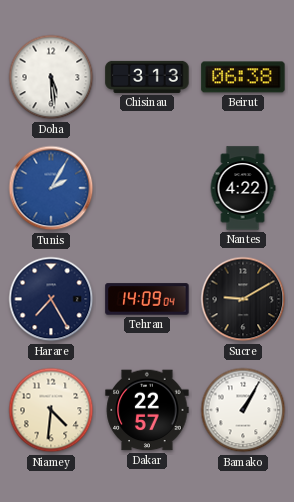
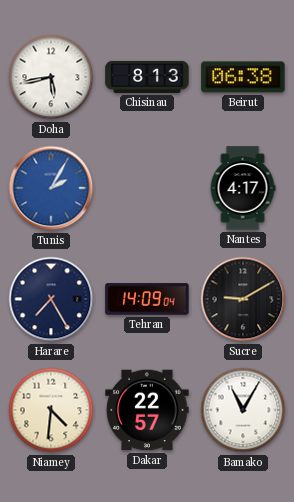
Doha: 5:29 -> 5:43 (51, 77)
Chisinau: 3:13 -> 8:13 (147, 77)
Nantes: 4:22 -> 4:17 (243, 188)
Bamako: 1:05 -> 11:05 (243, 410)
